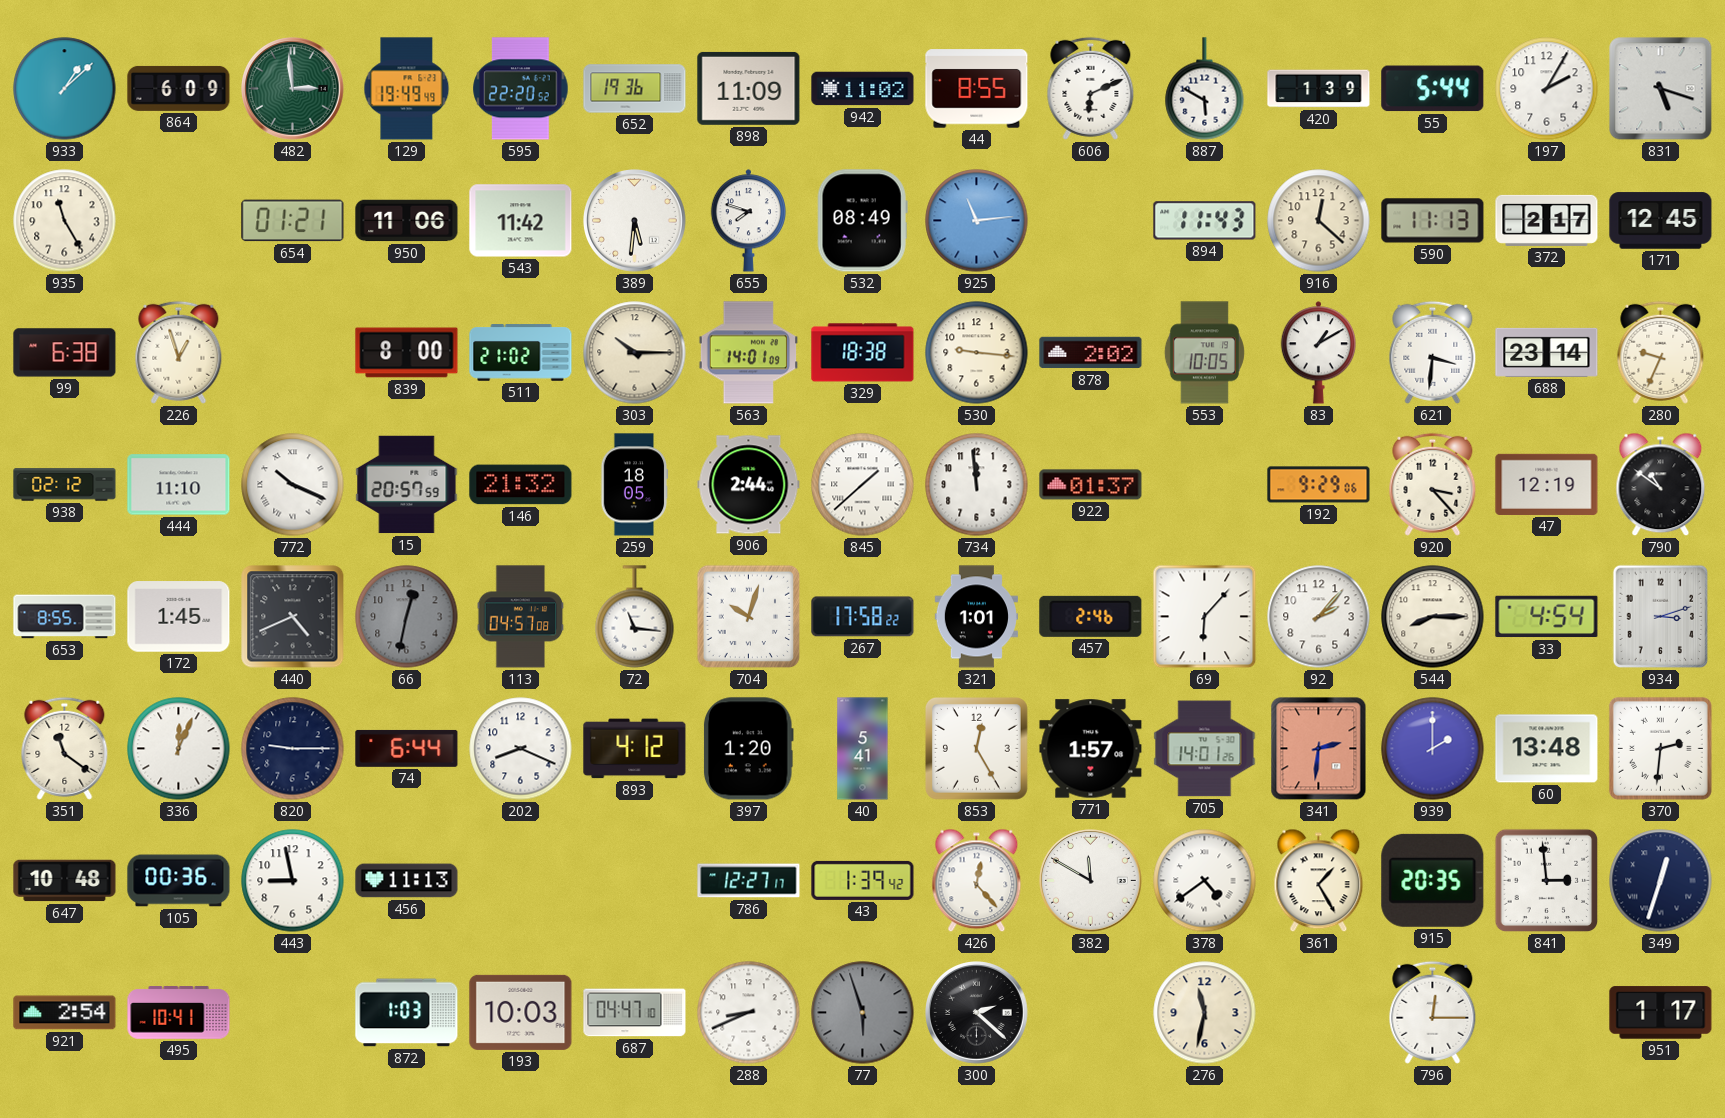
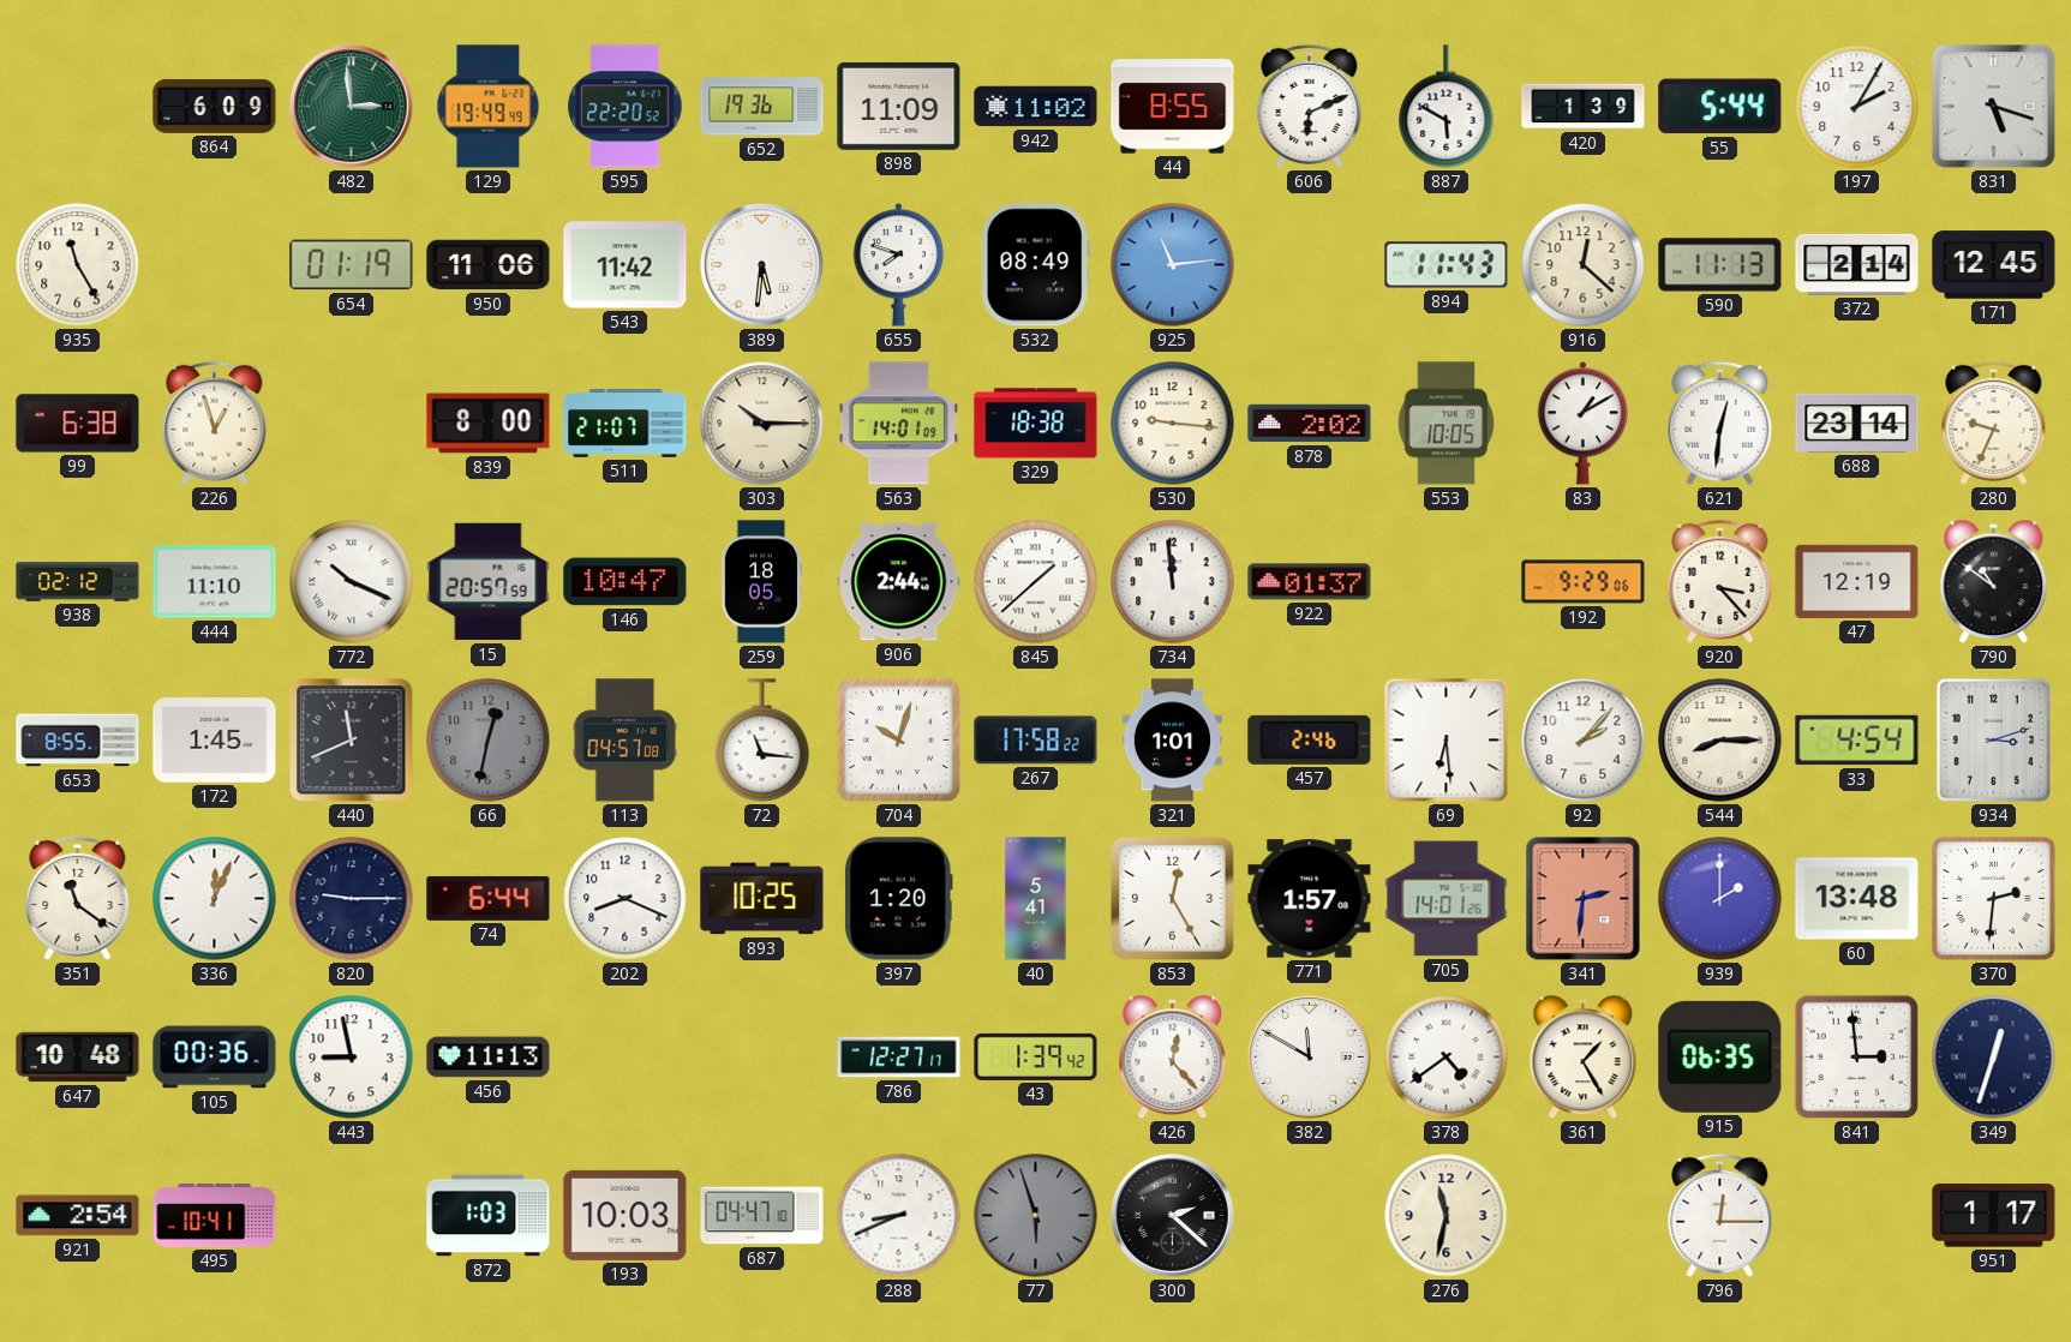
933: 1:08 -> none (65, 89)
654: 01:21 -> 01:19 (352, 265)
372: 2:17 -> 2:14 (1857, 264)
511: 21:02 -> 21:07 (626, 424)
621: 3:31 -> 12:31 (1720, 423)
146: 21:32 -> 10:47 (626, 582)
440: 4:41 -> 11:41 (352, 741)
69: 6:07 -> 6:29 (1447, 741)
893: 4:12 -> 10:25 (762, 899)
915: 20:35 -> 06:35 (1720, 1056)
